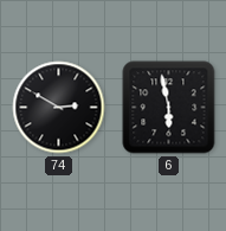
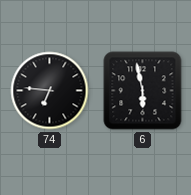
74: 2:50 -> 6:46 (50, 91)
